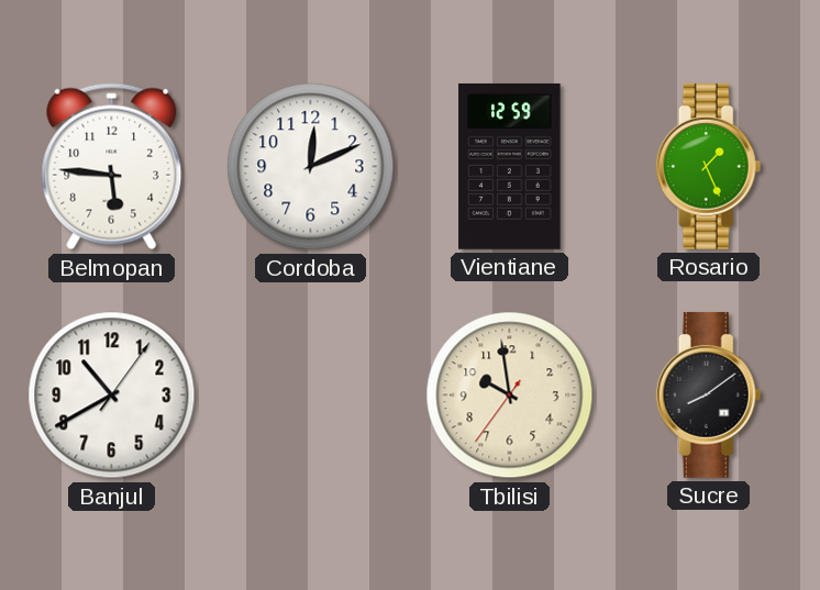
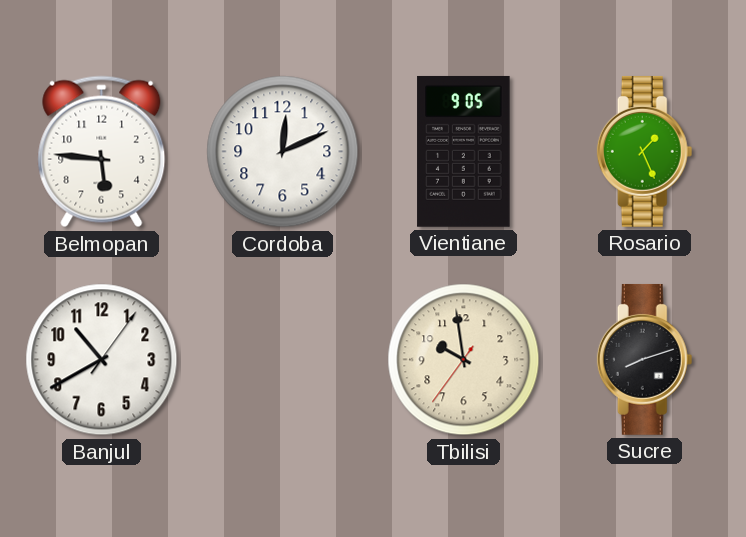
Vientiane: 12:59 -> 9:05 (464, 151)
Sucre: 8:09 -> 8:12 (645, 359)
